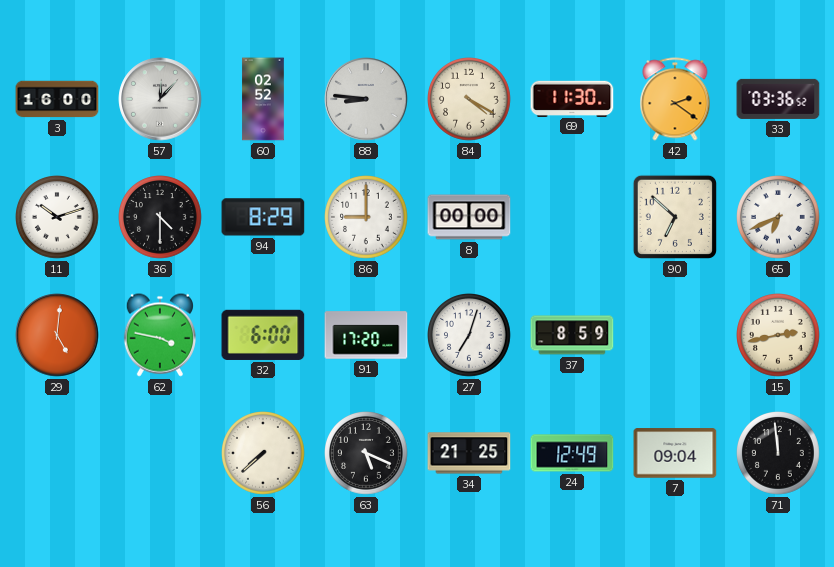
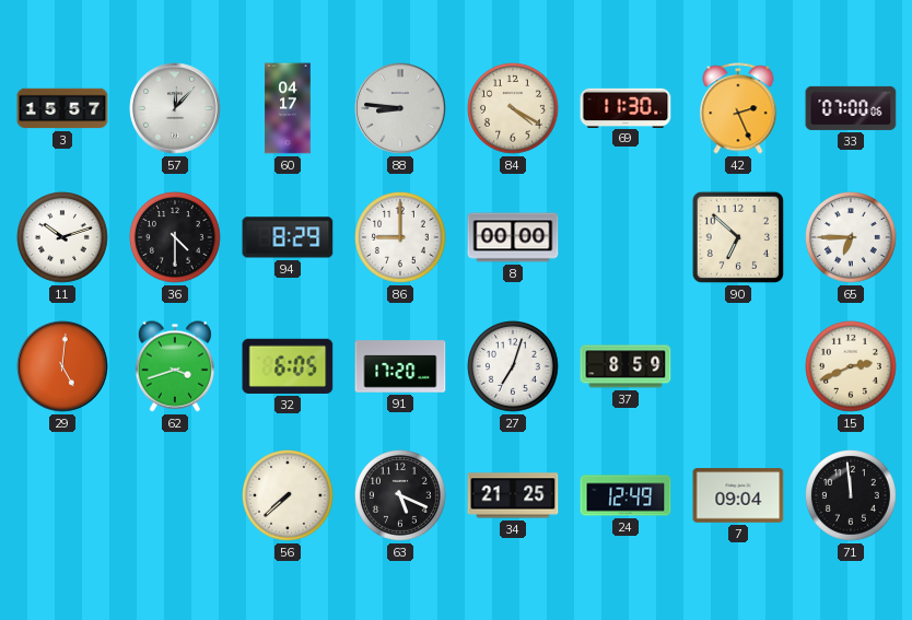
3: 16:00 -> 15:57 (62, 108)
60: 02:52 -> 04:17 (288, 108)
42: 2:21 -> 2:26 (738, 108)
33: 03:36 -> 07:00 (851, 108)
65: 6:41 -> 6:45 (852, 238)
62: 3:47 -> 3:42 (175, 366)
32: 6:00 -> 6:05 (288, 366)
15: 2:43 -> 2:41 (852, 367)
